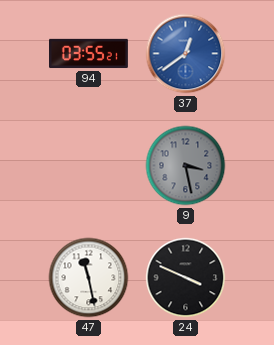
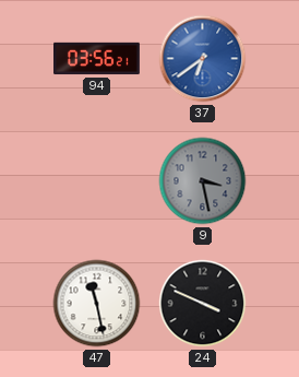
94: 03:55 -> 03:56 (97, 59)
37: 12:39 -> 6:39 (203, 59)
